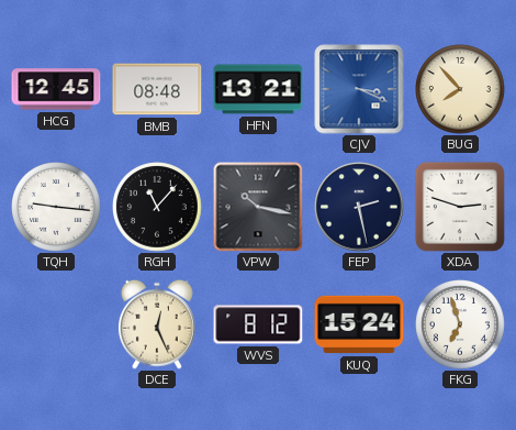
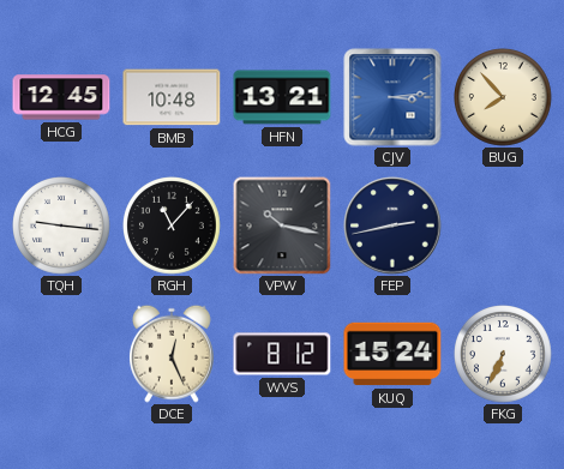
BMB: 08:48 -> 10:48 (172, 97)
CJV: 3:19 -> 3:14 (392, 97)
FEP: 2:28 -> 2:43 (392, 226)
XDA: 2:48 -> none (460, 207)
FKG: 6:57 -> 6:34 (504, 355)
